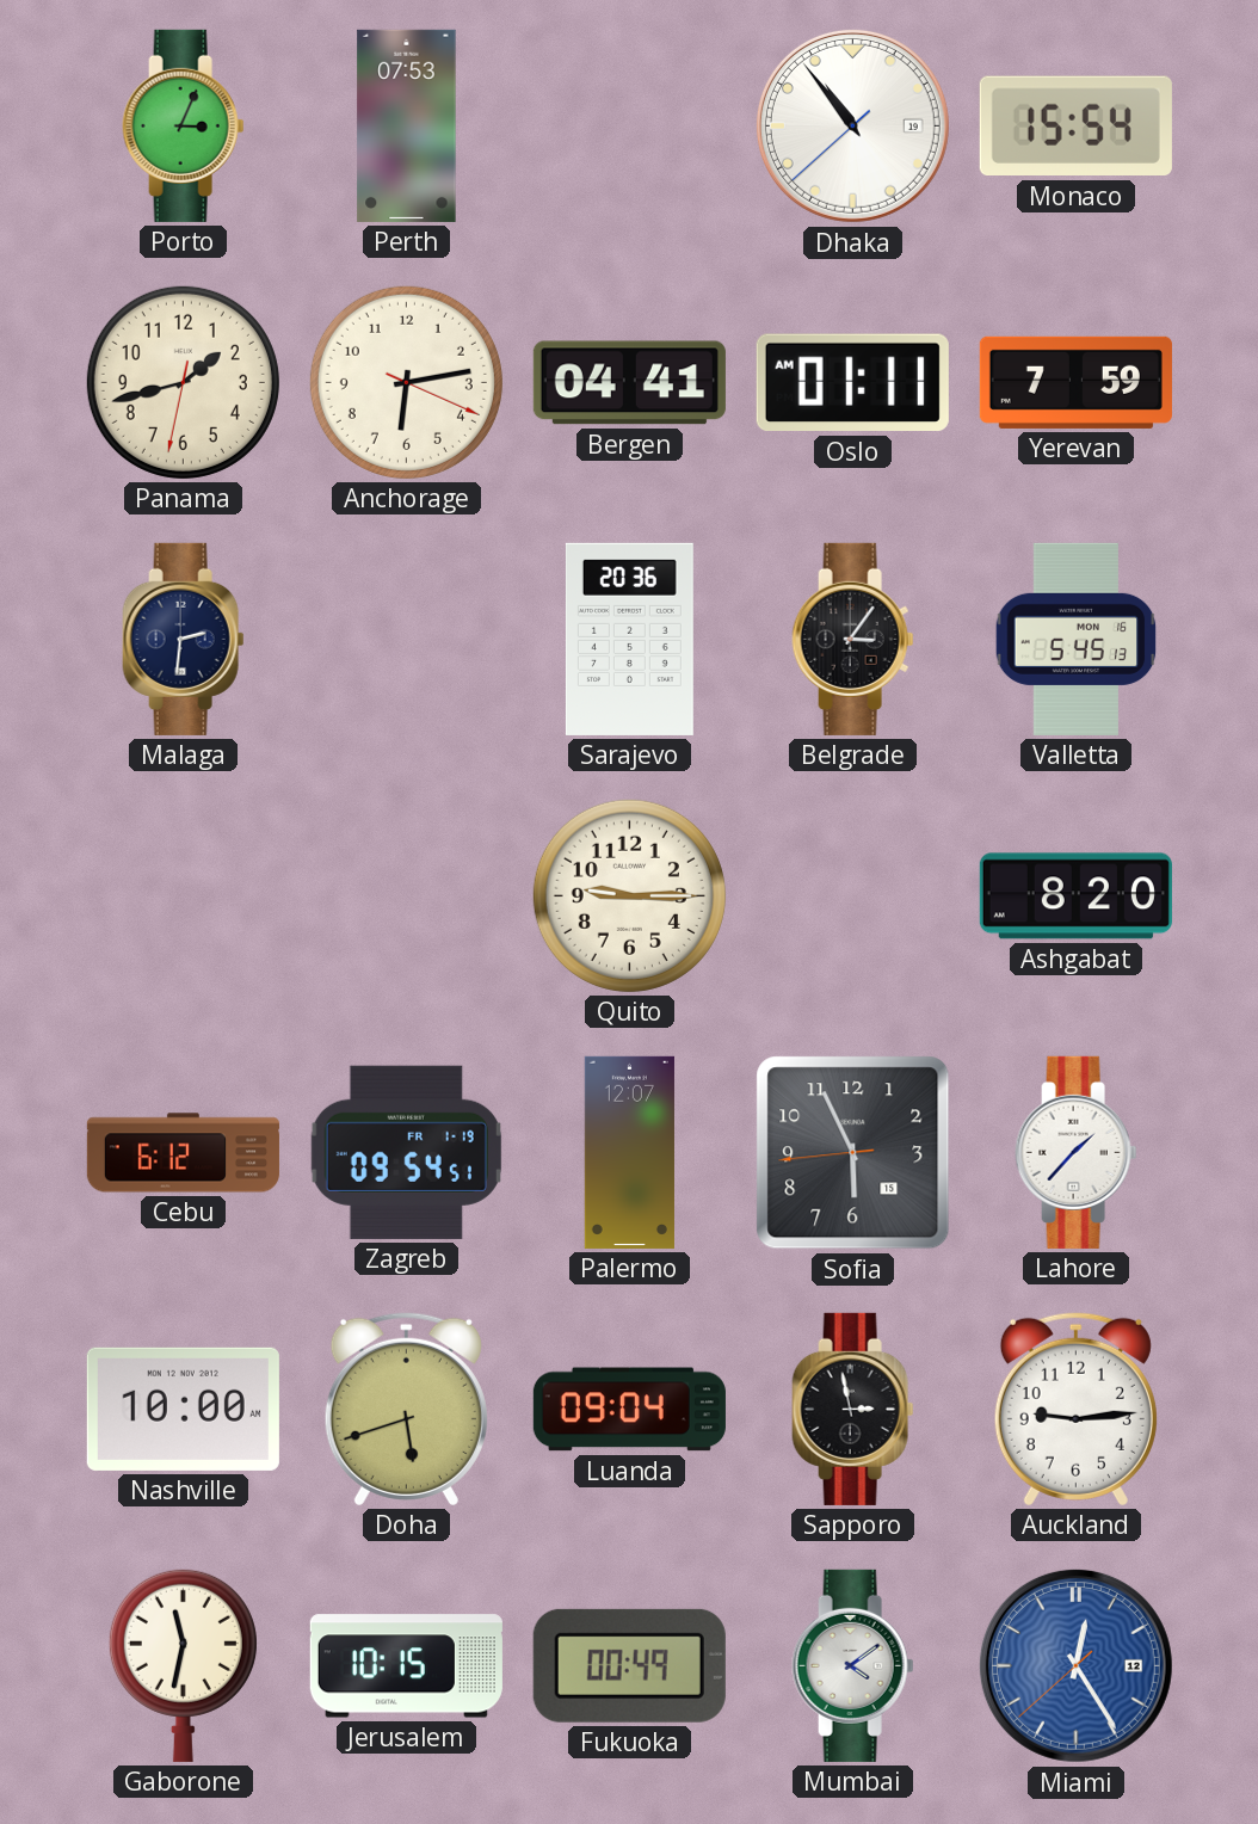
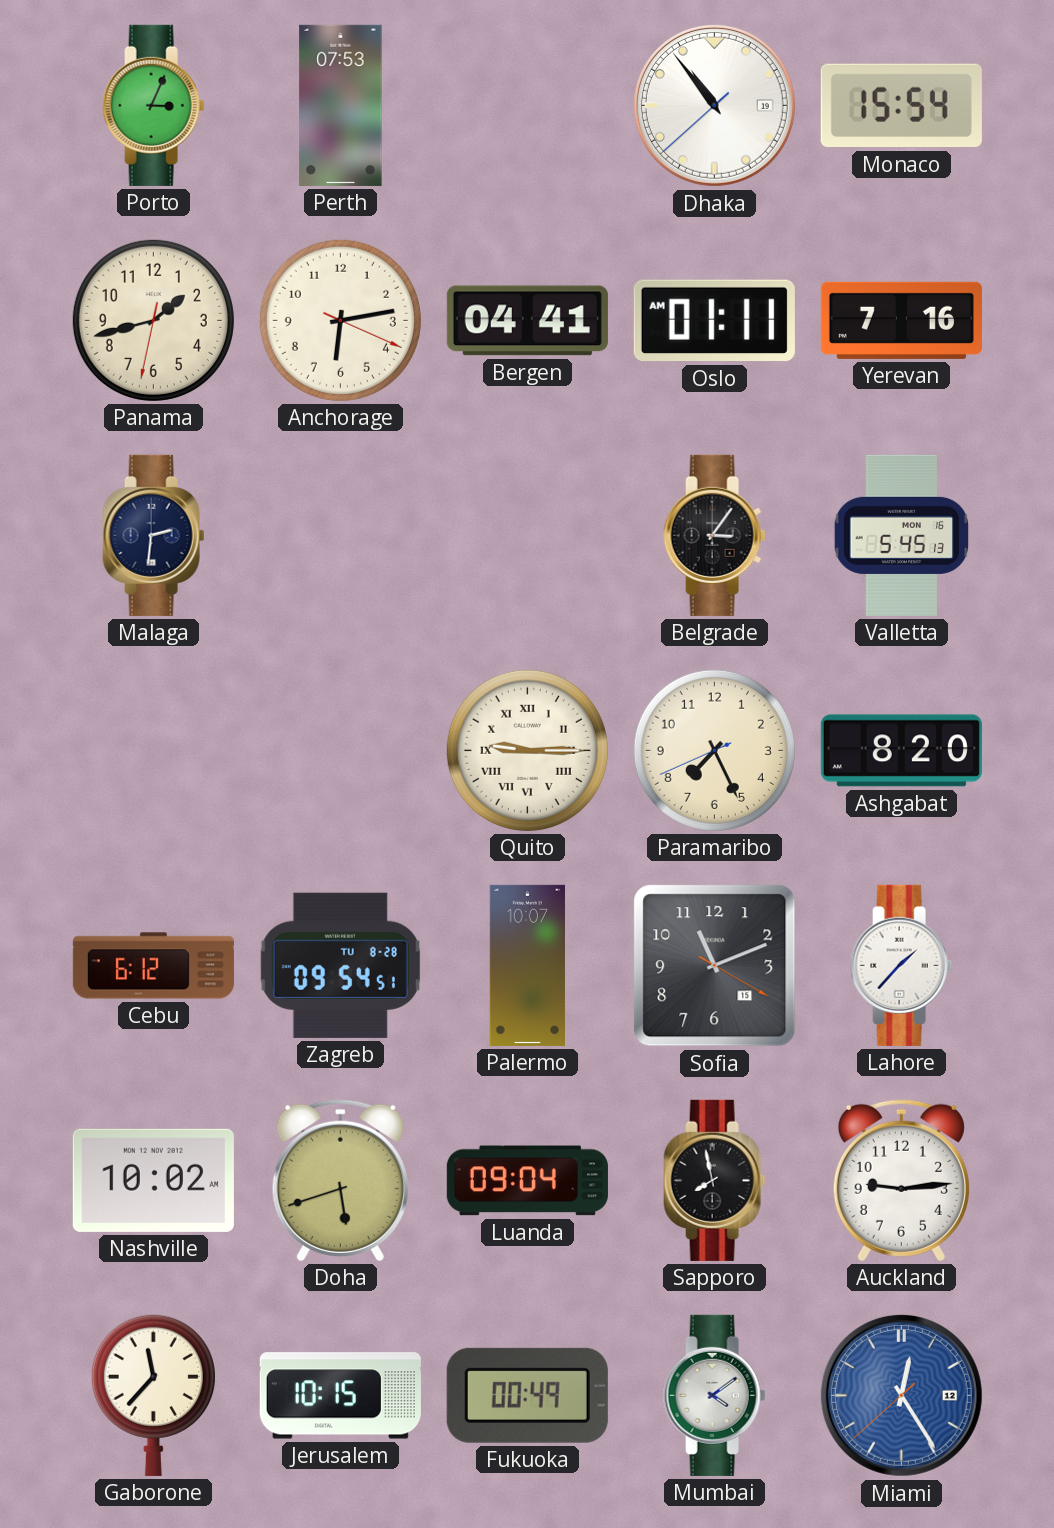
Yerevan: 7:59 -> 7:16 (901, 320)
Sarajevo: 20:36 -> none (629, 639)
Quito numerals: Arabic -> Roman (527, 750)
Paramaribo: none -> 7:25 (714, 750)
Zagreb date: FR 1-19 -> TU 8-28 (340, 965)
Palermo: 12:07 -> 10:07 (527, 965)
Sofia: 5:55 -> 11:11 (715, 966)
Nashville: 10:00 -> 10:02 (153, 1180)
Sapporo: 2:58 -> 7:58 (715, 1180)
Gaborone: 11:32 -> 11:37 (153, 1395)
